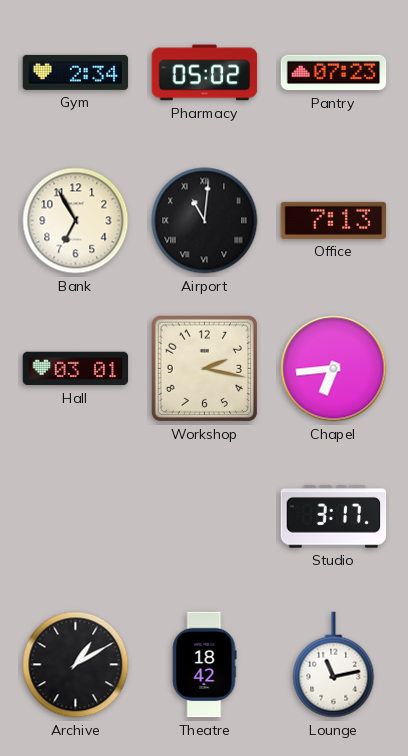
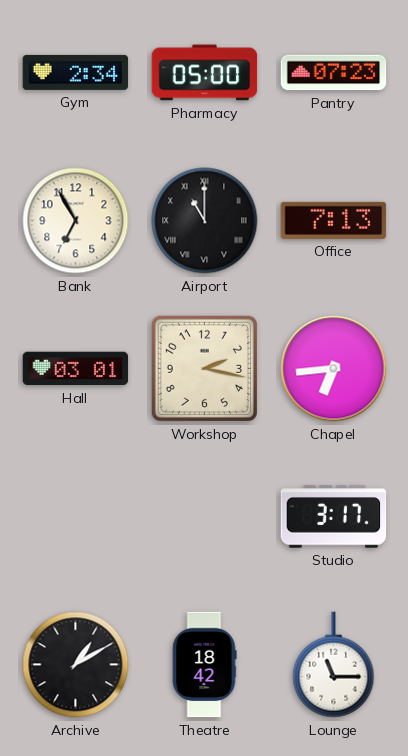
Pharmacy: 05:02 -> 05:00 (205, 73)
Airport: 11:01 -> 11:00 (205, 221)
Lounge: 11:13 -> 11:15 (334, 665)
